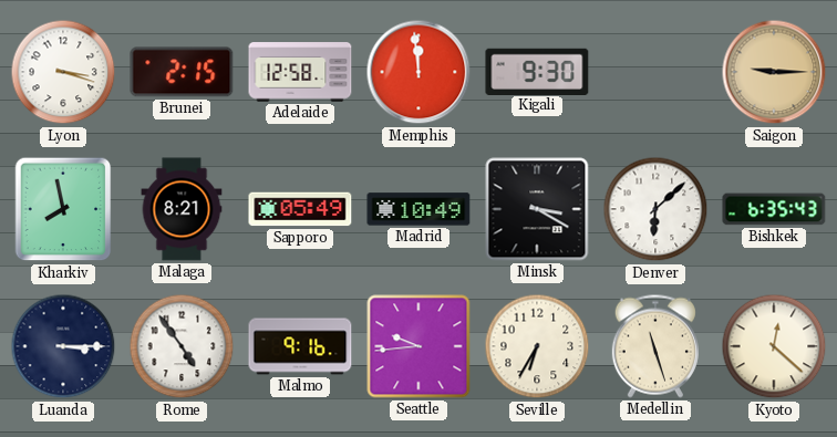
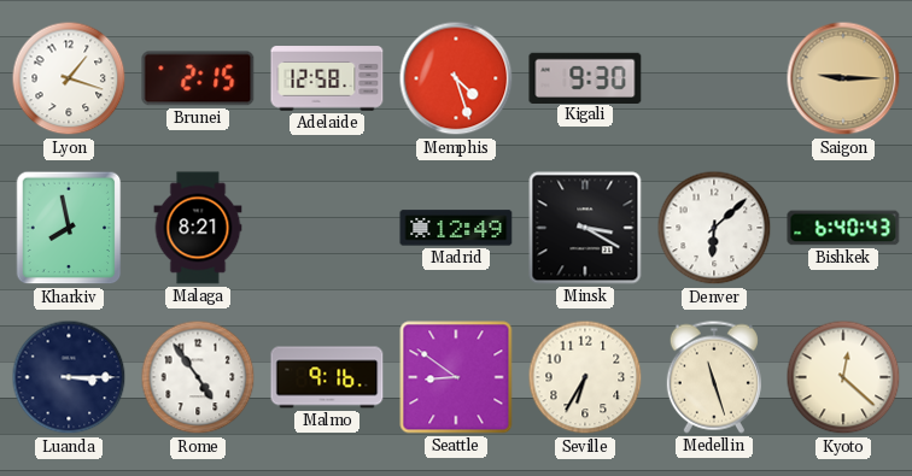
Lyon: 3:18 -> 1:18 (69, 78)
Memphis: 11:59 -> 4:27 (456, 78)
Sapporo: 05:49 -> none (300, 209)
Madrid: 10:49 -> 12:49 (456, 228)
Bishkek: 6:35 -> 6:40 (843, 228)
Seattle: 9:44 -> 8:51 (456, 377)
